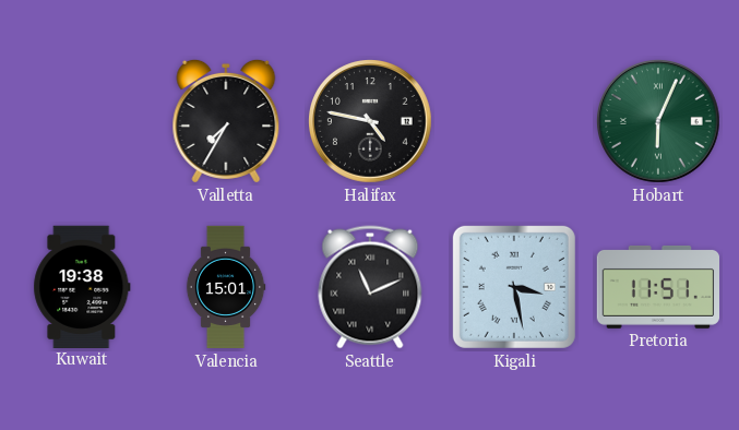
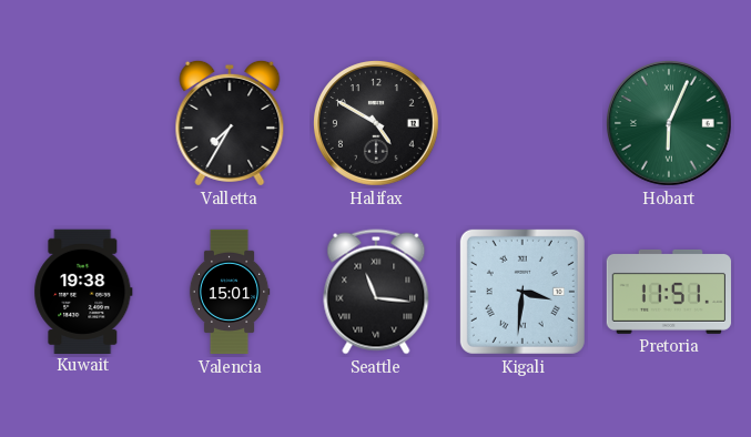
Halifax: 4:47 -> 4:50 (377, 124)
Seattle: 11:11 -> 11:16 (376, 292)
Kigali: 3:28 -> 3:31 (522, 292)
